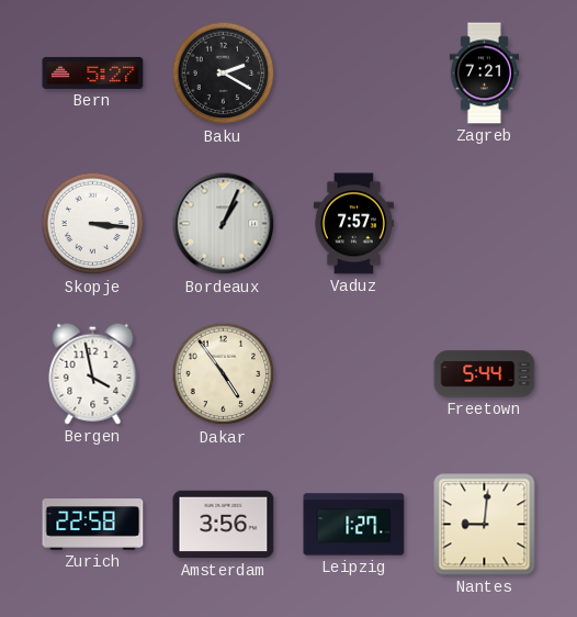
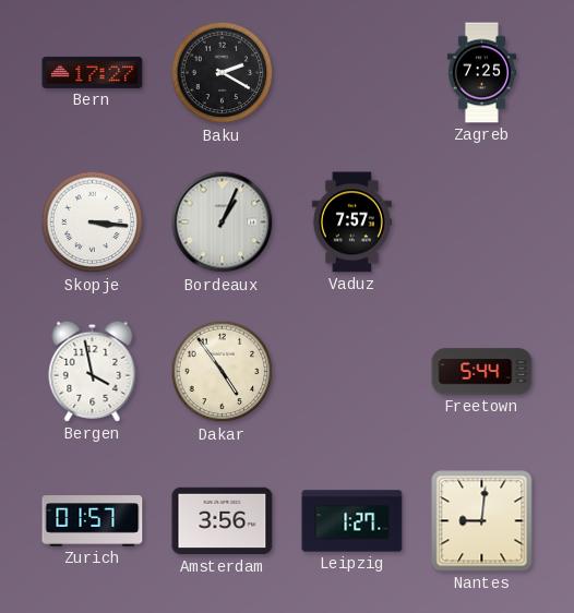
Bern: 5:27 -> 17:27 (93, 72)
Zagreb: 7:21 -> 7:25 (481, 73)
Zurich: 22:58 -> 01:57 (93, 521)
